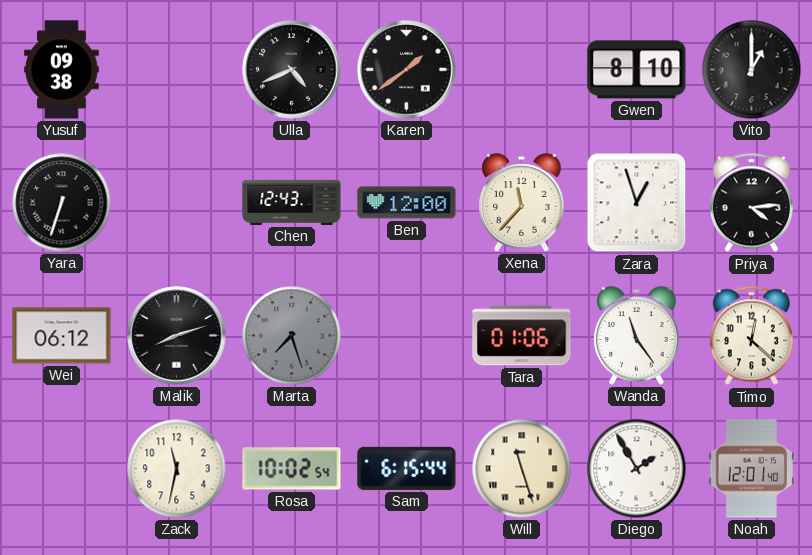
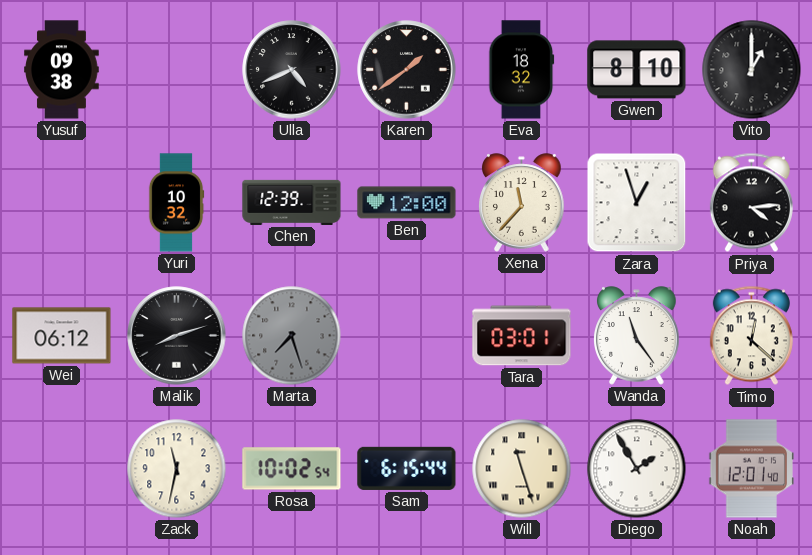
Eva: none -> 18:32 (522, 70)
Yara: 6:33 -> none (62, 203)
Yuri: none -> 10:32 (176, 203)
Chen: 12:43 -> 12:39 (292, 202)
Tara: 01:06 -> 03:01 (522, 336)
